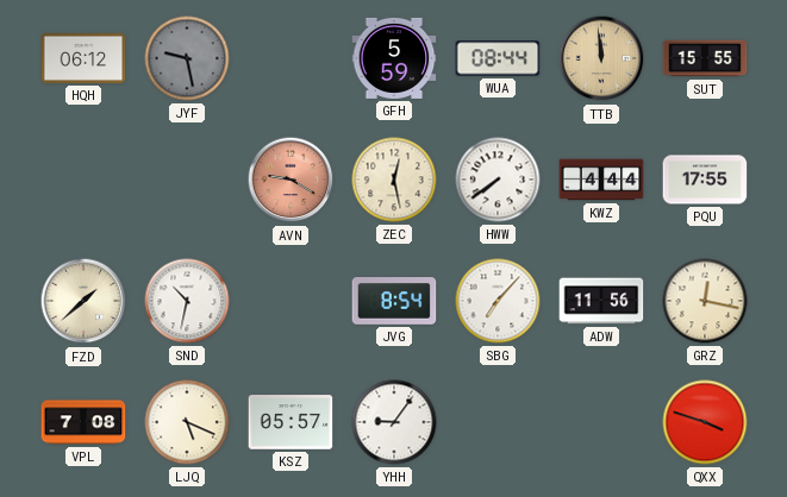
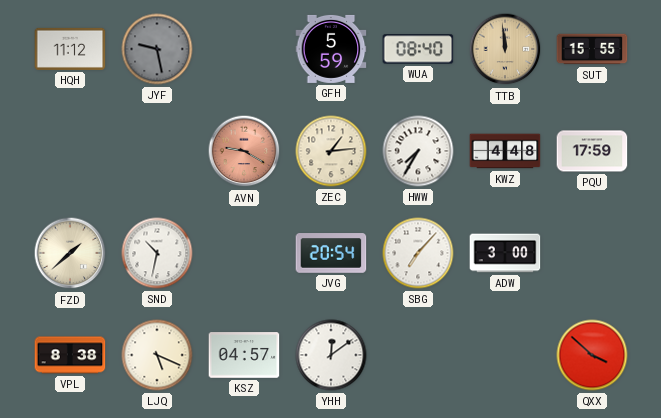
HQH: 06:12 -> 11:12 (70, 49)
WUA: 08:44 -> 08:40 (418, 49)
ZEC: 12:28 -> 1:14 (331, 151)
HWW: 7:39 -> 7:35 (418, 151)
KWZ: 4:44 -> 4:48 (505, 151)
PQU: 17:55 -> 17:59 (592, 151)
JVG: 8:54 -> 20:54 (331, 253)
ADW: 11:56 -> 3:00 (505, 253)
GRZ: 12:17 -> none (705, 301)
VPL: 7:08 -> 8:38 (70, 355)
KSZ: 05:57 -> 04:57 (244, 355)
YHH: 9:06 -> 12:09 (331, 355)
QXX: 3:48 -> 3:52 (592, 355)
